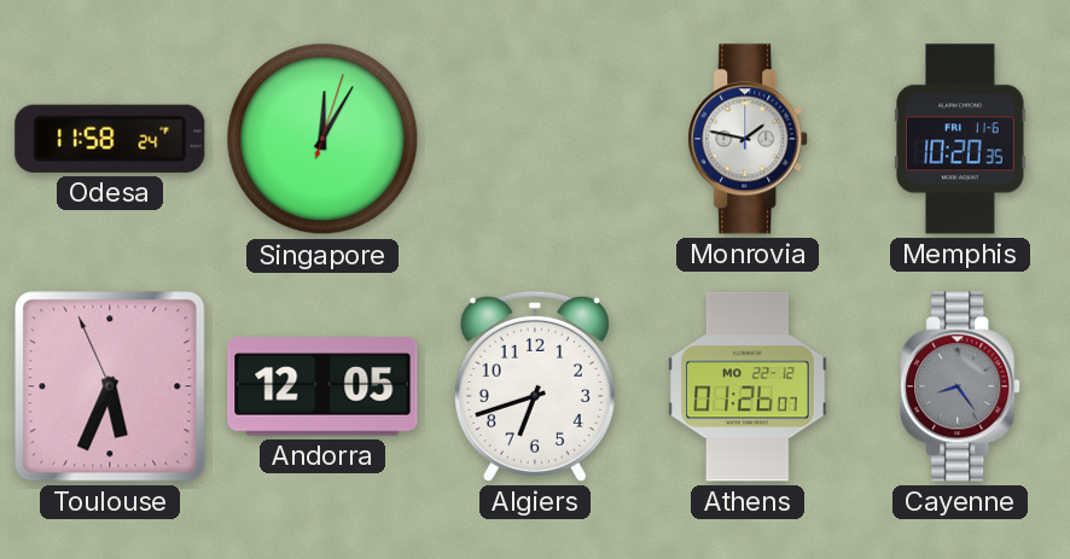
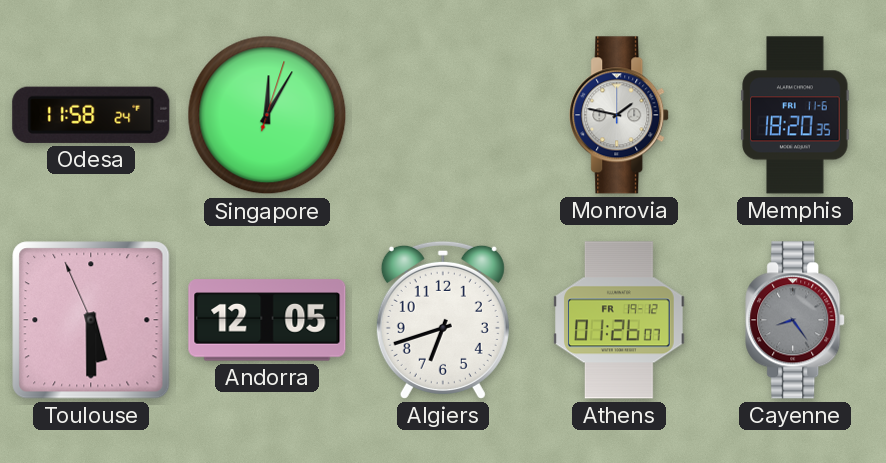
Memphis: 10:20 -> 18:20 (795, 115)
Toulouse: 5:33 -> 5:29 (91, 320)
Athens date: MO 22-12 -> FR 19-12 (619, 320)
